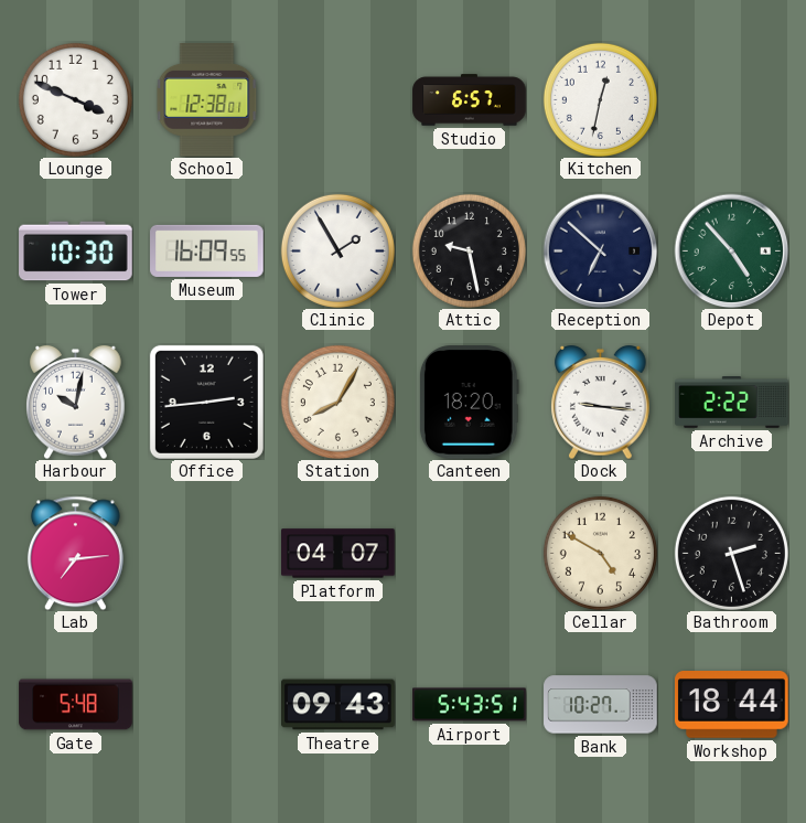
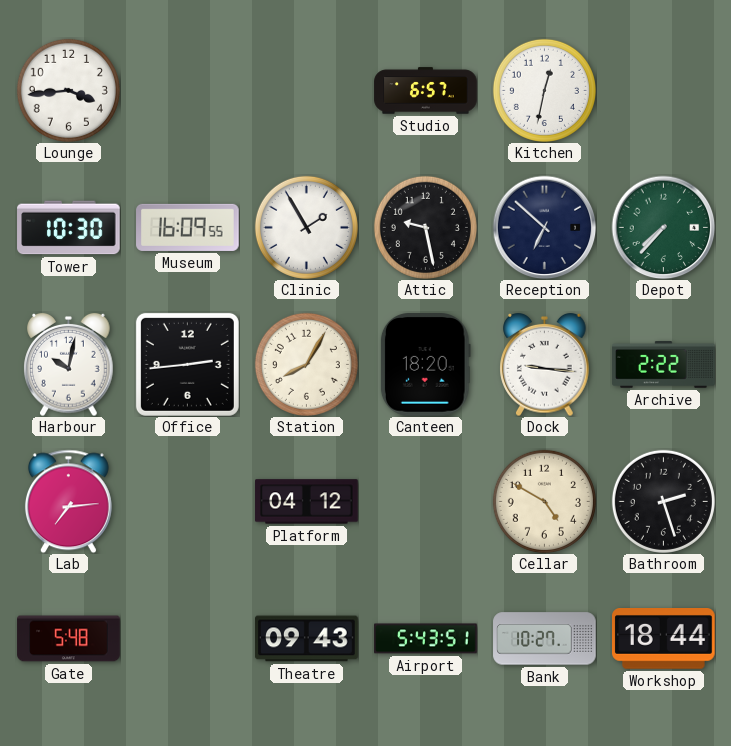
Lounge: 3:49 -> 3:44 (68, 90)
School: 12:38 -> none (207, 100)
Depot: 4:53 -> 7:37 (663, 227)
Platform: 04:07 -> 04:12 (307, 502)
